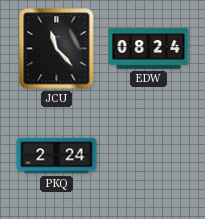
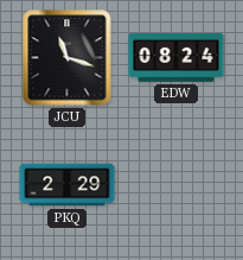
JCU: 11:23 -> 11:18 (68, 58)
PKQ: 2:24 -> 2:29 (68, 185)
